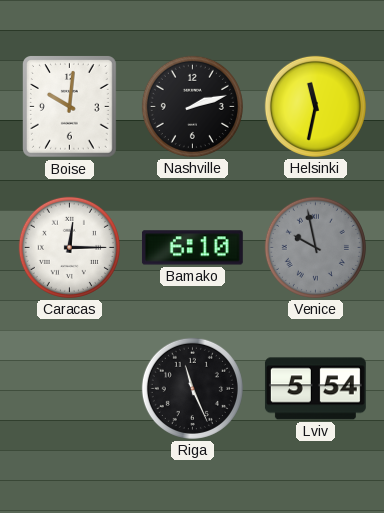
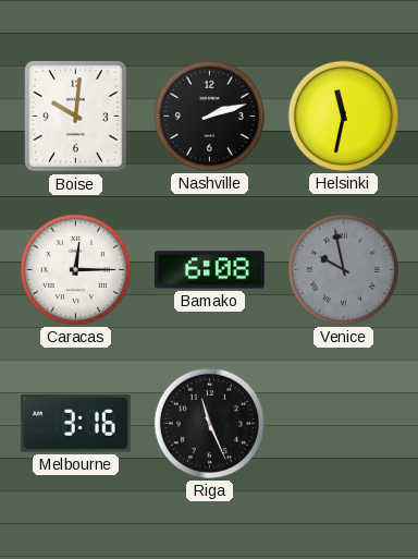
Bamako: 6:10 -> 6:08 (209, 270)
Melbourne: none -> 3:16 (75, 424)
Lviv: 5:54 -> none (315, 389)
